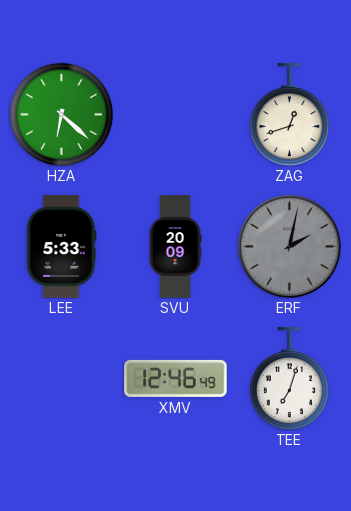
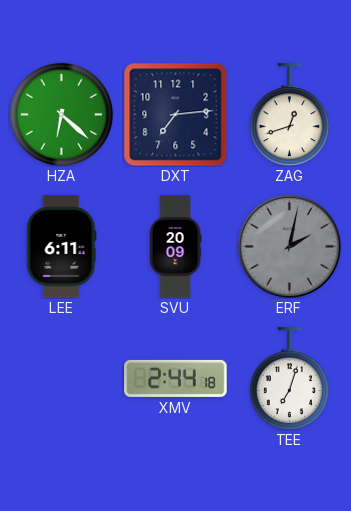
DXT: none -> 7:14 (175, 114)
LEE: 5:33 -> 6:11 (62, 247)
XMV: 12:46 -> 2:44 (176, 378)
